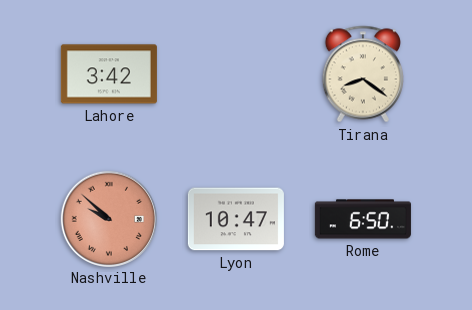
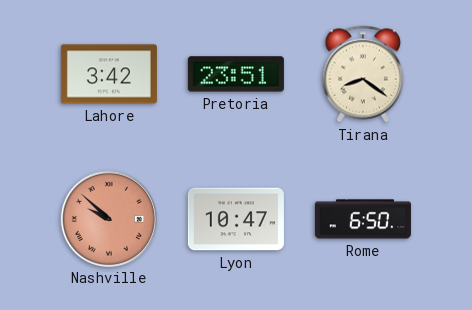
Pretoria: none -> 23:51 (236, 74)
